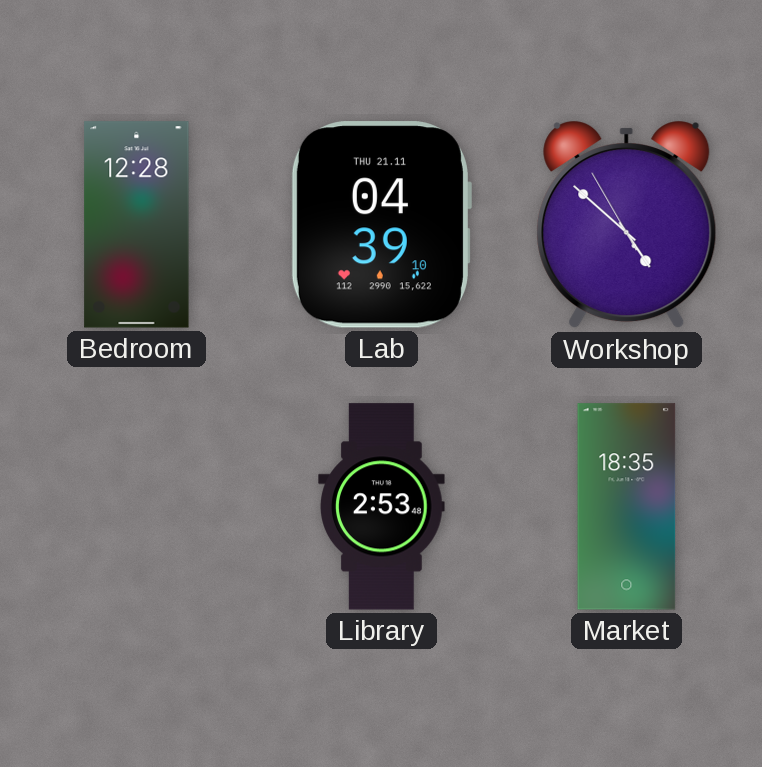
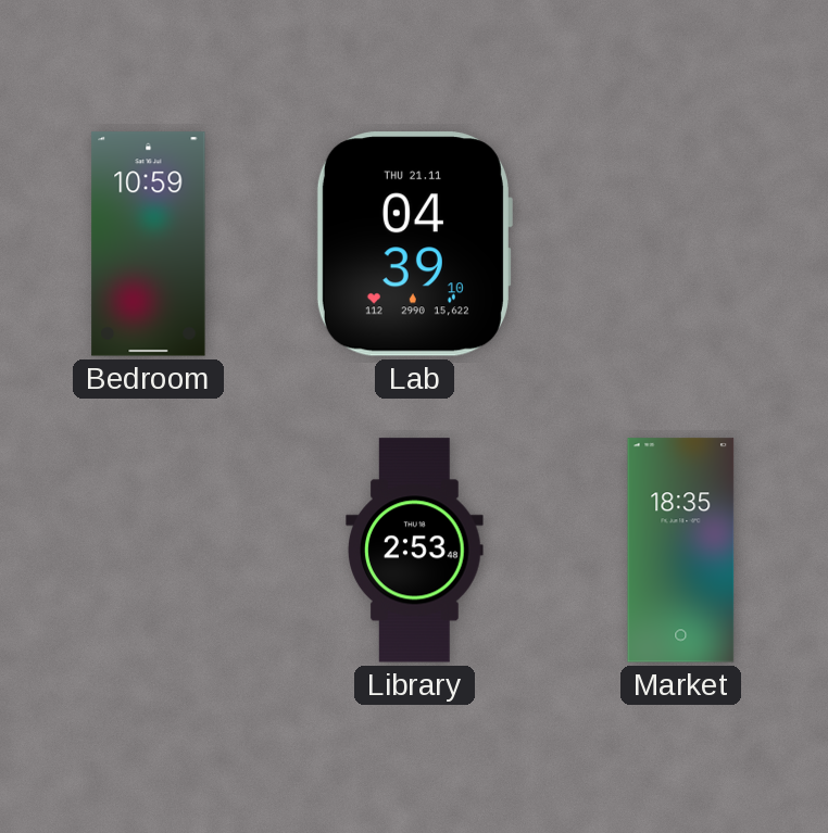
Bedroom: 12:28 -> 10:59 (149, 244)
Workshop: 4:51 -> none (627, 225)
